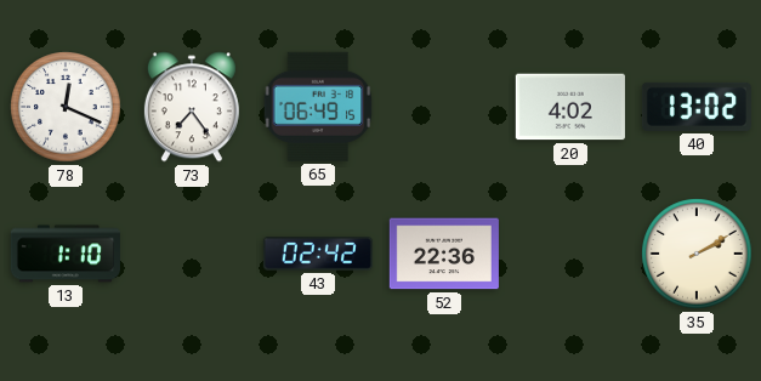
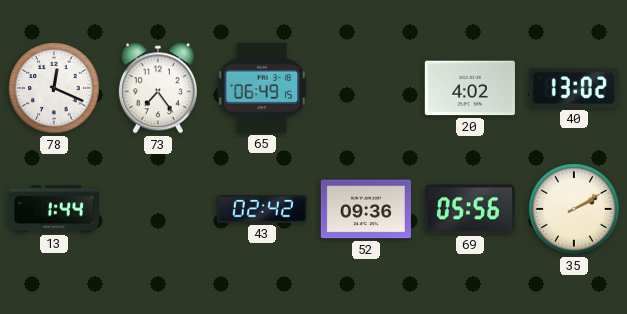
13: 1:10 -> 1:44 (54, 209)
52: 22:36 -> 09:36 (366, 209)
69: none -> 05:56 (470, 209)
